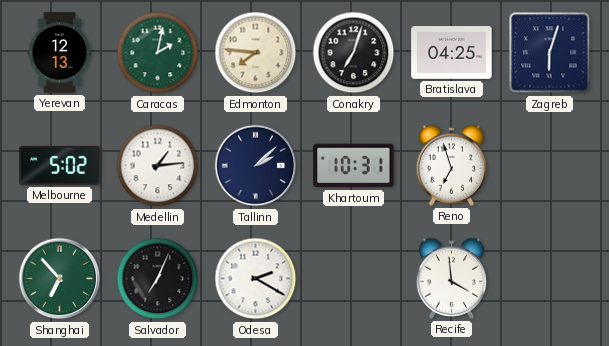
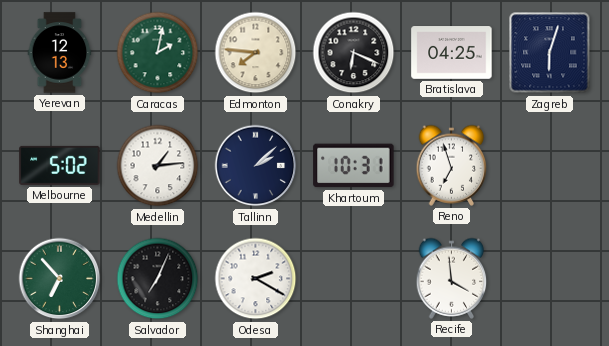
Conakry: 7:03 -> 6:19 (354, 53)
